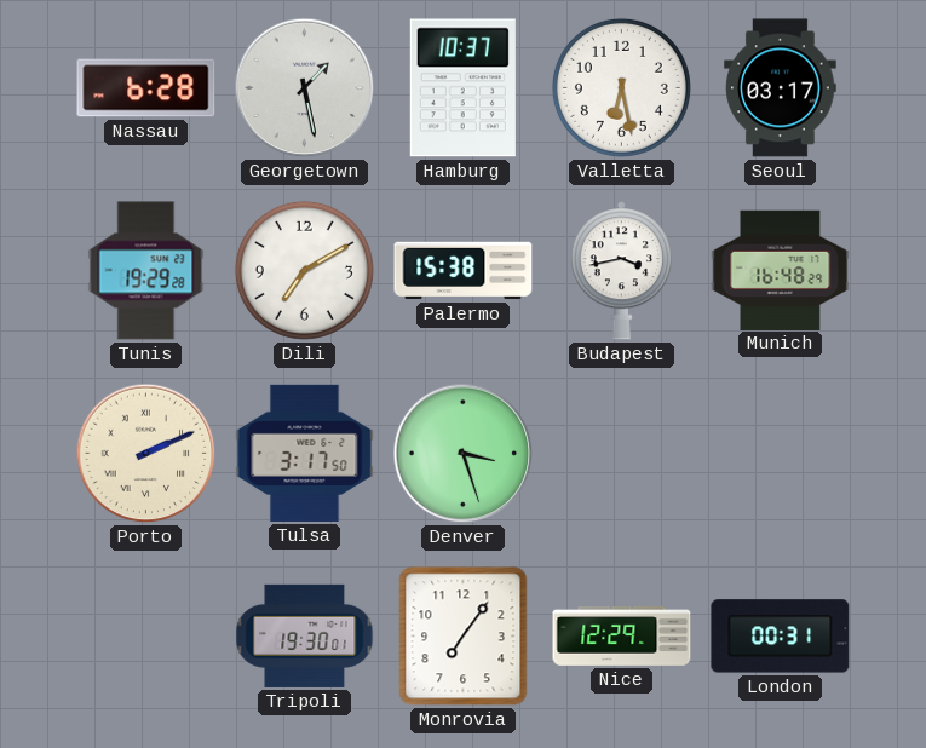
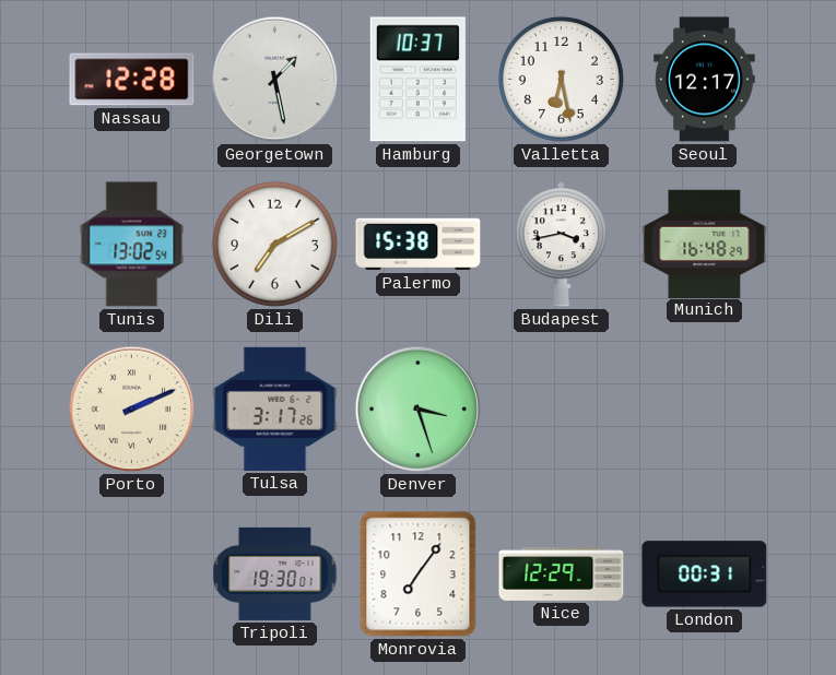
Nassau: 6:28 -> 12:28 (132, 80)
Seoul: 03:17 -> 12:17 (705, 80)
Tunis: 19:29 -> 13:02 (132, 245)
Tulsa: 3:17:50 -> 3:17:26 (275, 408)
